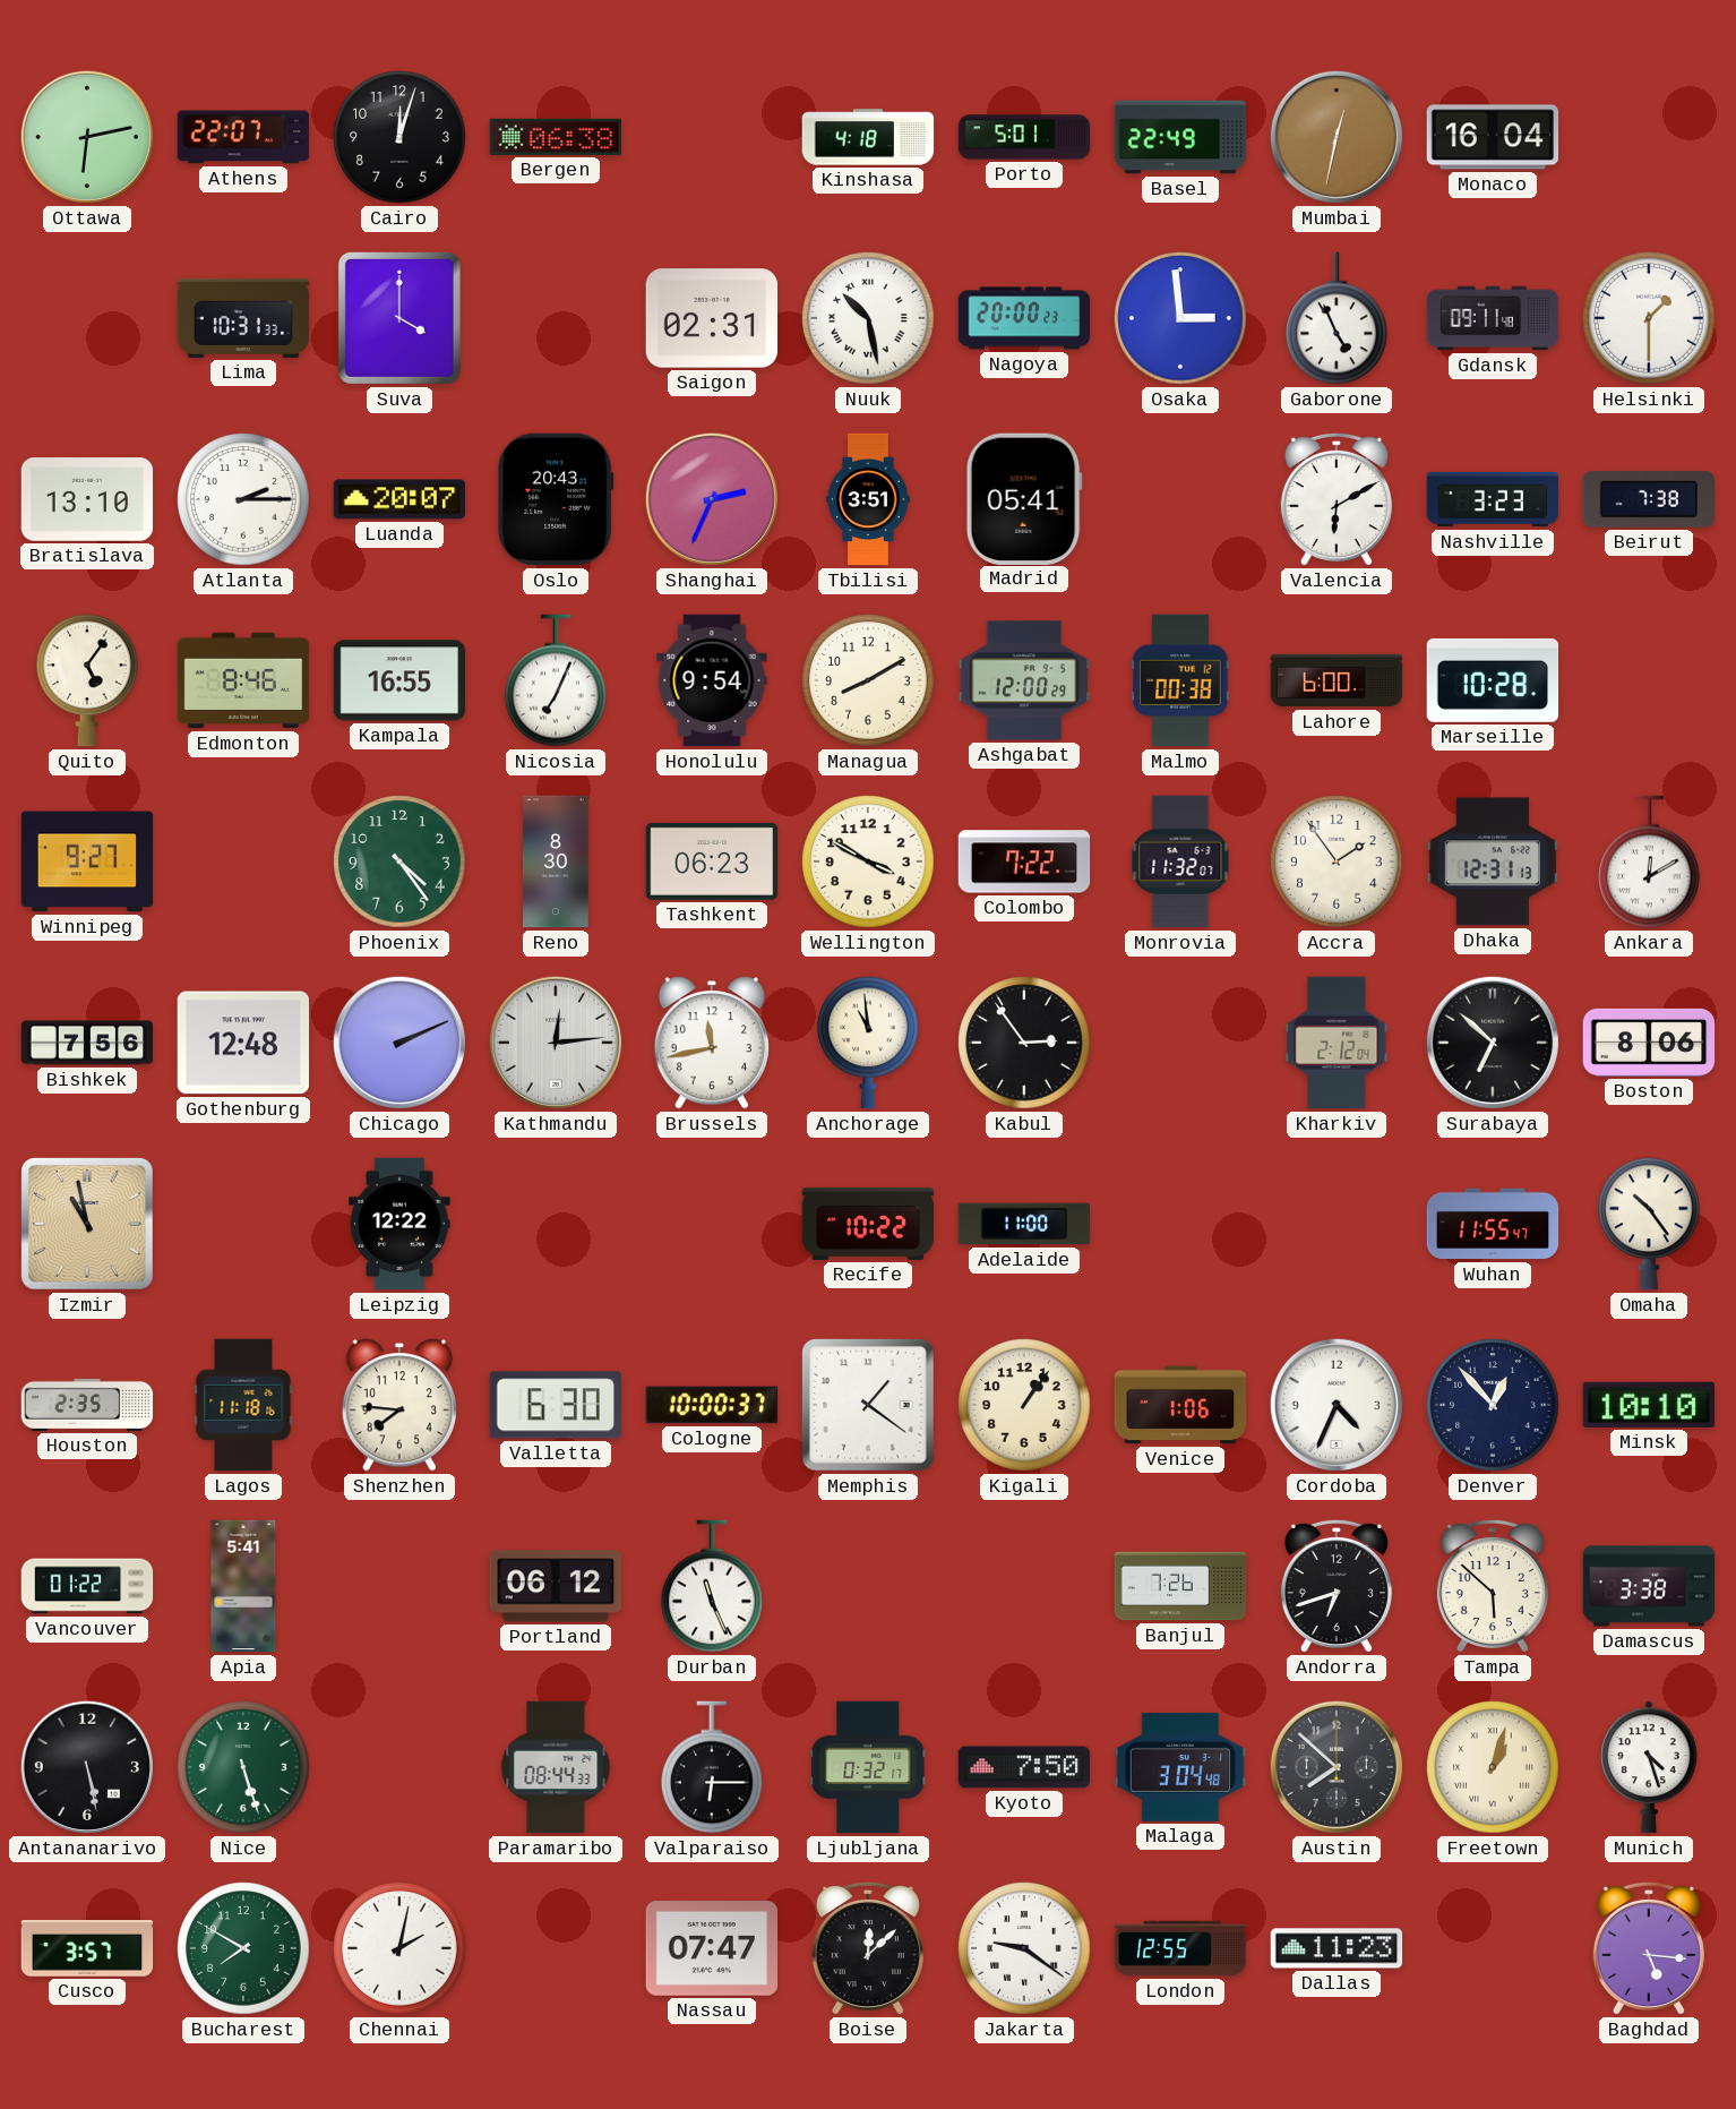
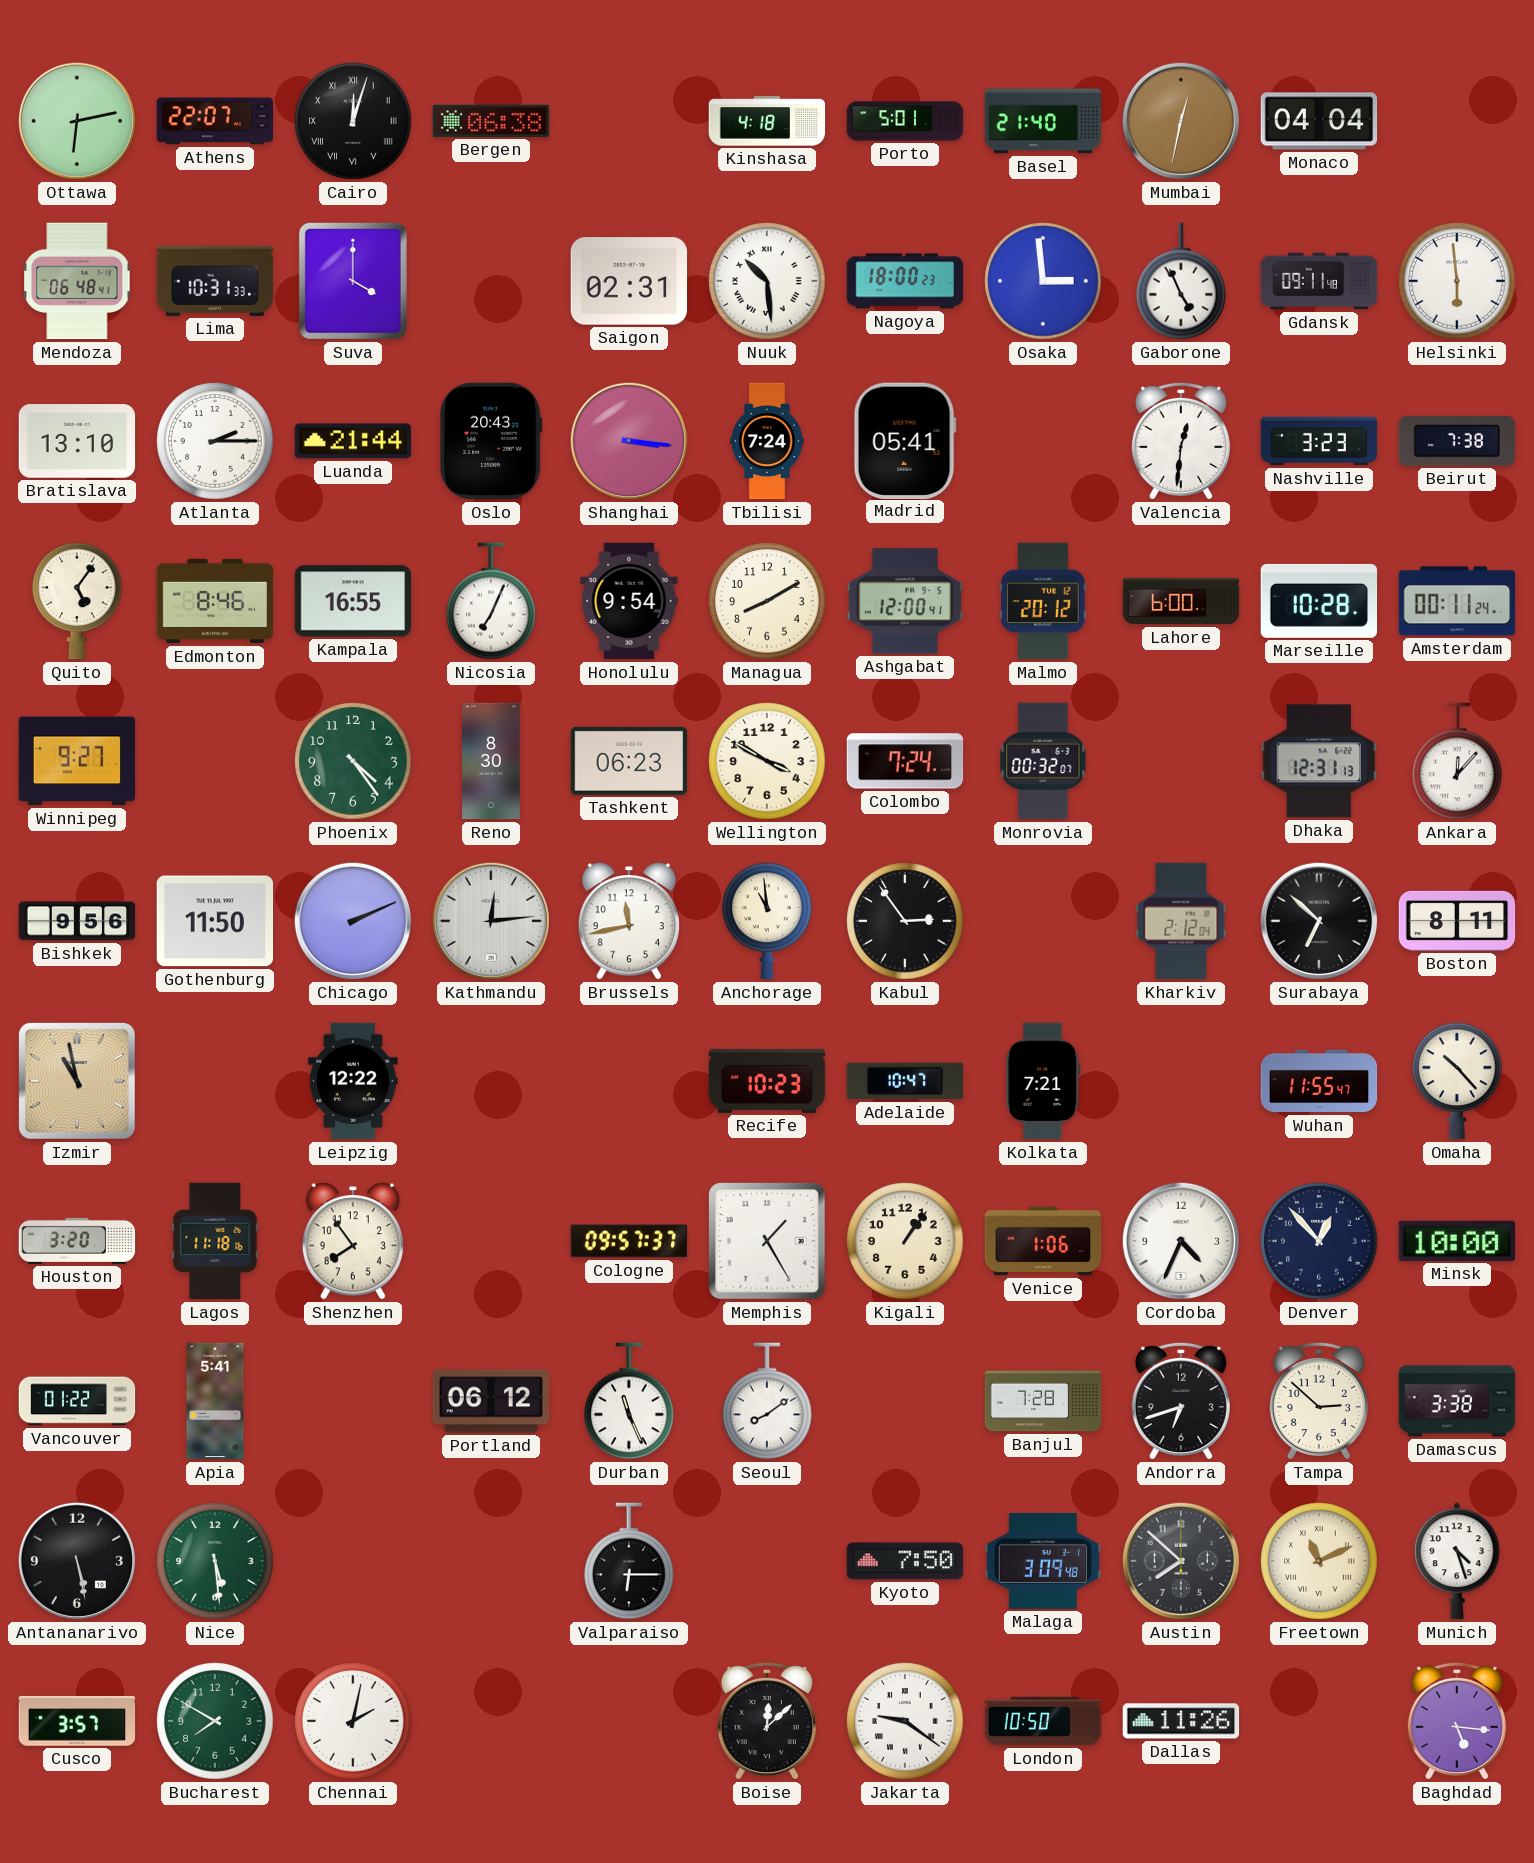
Cairo numerals: Arabic -> Roman (353, 121)
Basel: 22:49 -> 21:40 (1043, 121)
Monaco: 16:04 -> 04:04 (1319, 121)
Mendoza: none -> 06:48 (77, 281)
Nuuk: 10:28 -> 10:29 (767, 281)
Nagoya: 20:00 -> 18:00 (905, 281)
Helsinki: 1:30 -> 5:59 (1457, 281)
Luanda: 20:07 -> 21:44 (353, 441)
Shanghai: 2:34 -> 3:16 (629, 441)
Tbilisi: 3:51 -> 7:24 (767, 441)
Valencia: 6:10 -> 12:31 (1181, 441)
Ashgabat: 12:00:29 -> 12:00:41 (905, 601)
Malmo: 00:38 -> 20:12 (1043, 601)
Amsterdam: none -> 00:11 (1457, 601)
Colombo: 7:22 -> 7:24 (905, 761)
Monrovia: 11:32 -> 00:32 (1043, 761)
Accra: 1:54 -> none (1337, 861)
Ankara: 12:10 -> 12:07 (1457, 761)
Bishkek: 7:56 -> 9:56 (77, 921)
Gothenburg: 12:48 -> 11:50 (215, 921)
Boston: 8:06 -> 8:11 (1457, 921)
Recife: 10:22 -> 10:23 (767, 1081)
Adelaide: 11:00 -> 10:47 (905, 1081)
Kolkata: none -> 7:21 (1043, 1081)
Omaha: 10:24 -> 10:23 (1457, 1081)
Houston: 2:35 -> 3:20 (77, 1241)
Shenzhen: 7:46 -> 7:54 (353, 1241)
Valletta: 6:30 -> none (556, 1405)
Cologne: 10:00 -> 09:57 (629, 1241)
Memphis: 1:21 -> 1:25 (768, 1242)
Minsk: 10:10 -> 10:00 (1457, 1241)
Seoul: none -> 8:09 (767, 1401)
Banjul: 7:26 -> 7:28 (1043, 1401)
Tampa: 5:52 -> 2:52 (1319, 1401)
Nice: 5:27 -> 5:29 (215, 1561)
Paramaribo: 08:44 -> none (556, 1767)
Ljubljana: 0:32 -> none (868, 1767)
Malaga: 3:04 -> 3:09 (1043, 1561)
Freetown: 1:03 -> 11:11 (1319, 1561)
Nassau: 07:47 -> none (712, 1948)
London: 12:55 -> 10:50 (1043, 1721)
Dallas: 11:23 -> 11:26 (1181, 1721)
